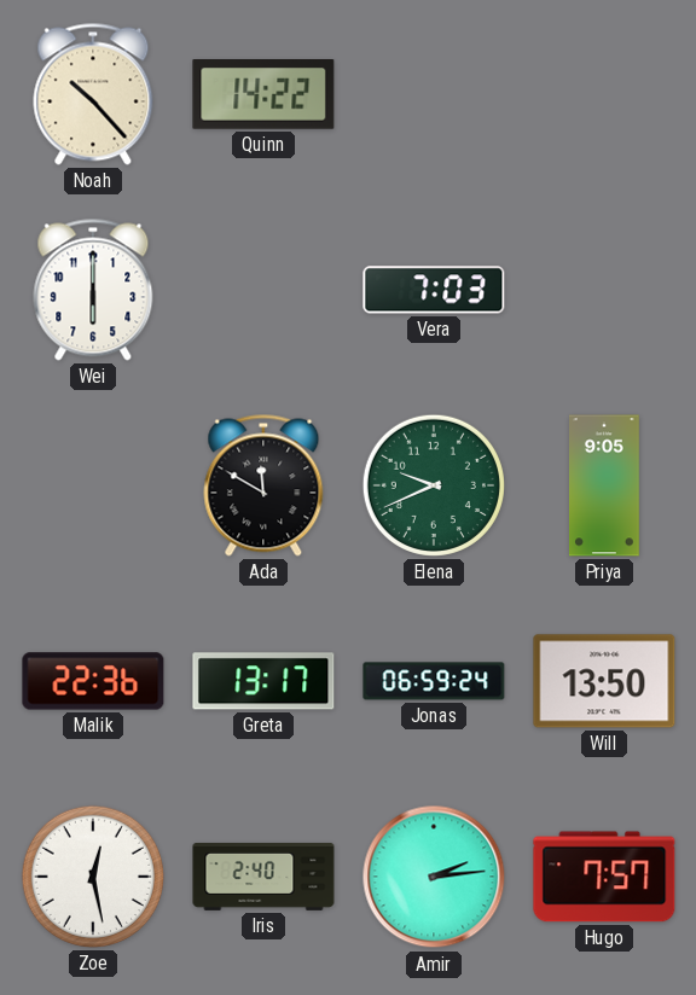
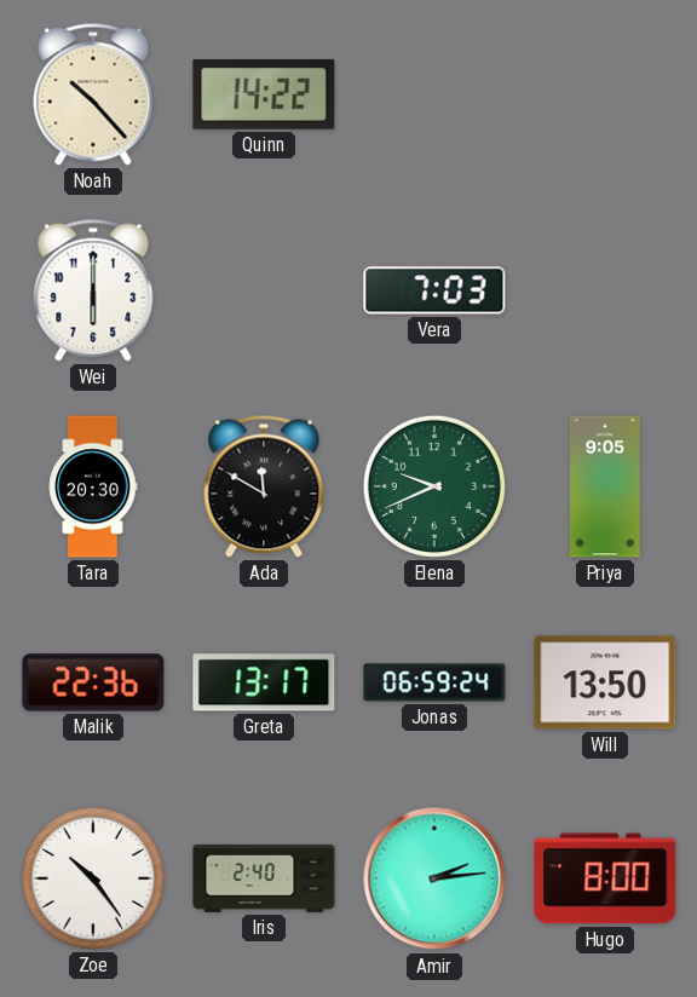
Tara: none -> 20:30 (93, 486)
Zoe: 12:28 -> 10:24 (93, 878)
Hugo: 7:57 -> 8:00 (605, 878)
